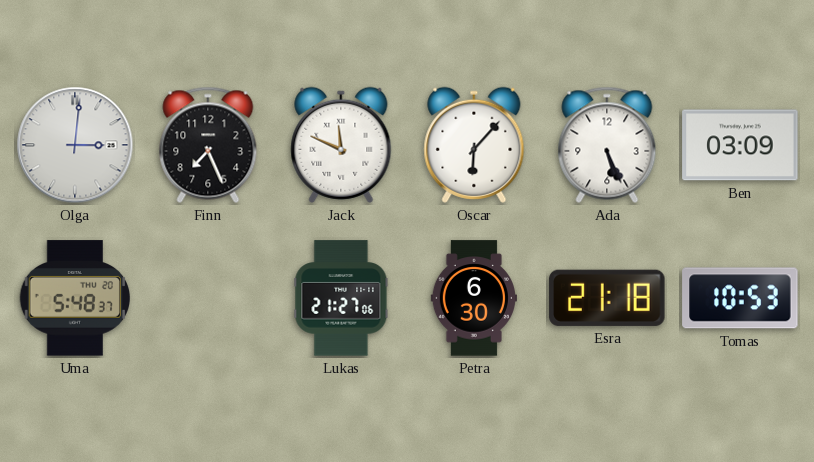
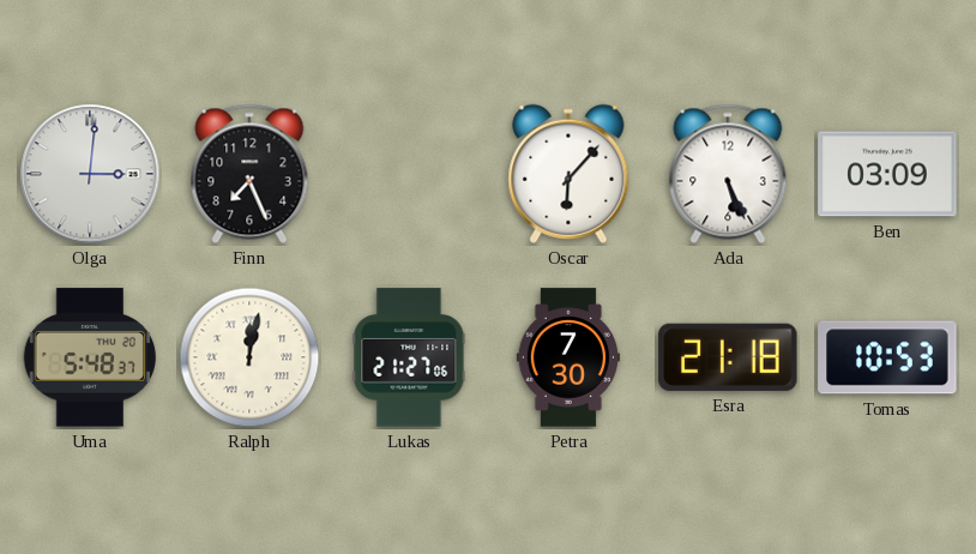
Jack: 11:49 -> none (341, 145)
Ralph: none -> 12:02 (249, 357)
Petra: 6:30 -> 7:30 (568, 357)
